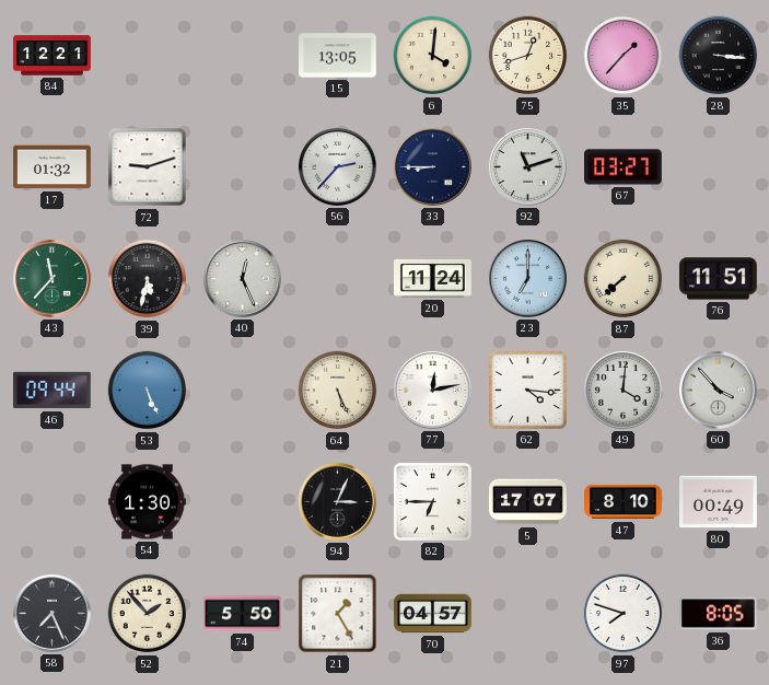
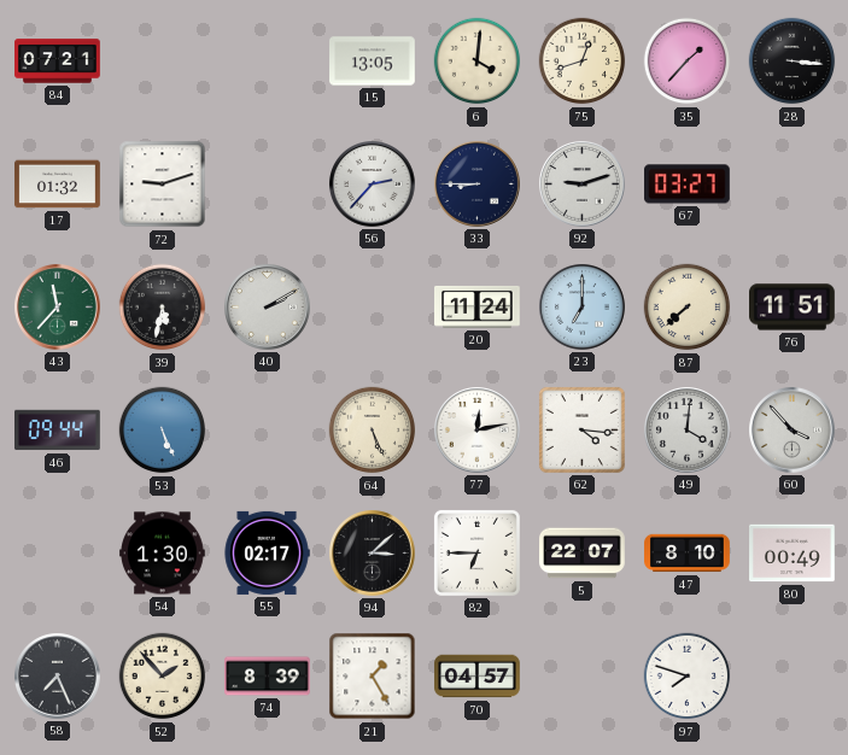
84: 12:21 -> 07:21 (58, 62)
92: 11:12 -> 9:12 (583, 185)
40: 12:26 -> 2:10 (268, 308)
55: none -> 02:17 (267, 552)
94: 3:04 -> 3:08 (373, 554)
5: 17:07 -> 22:07 (583, 554)
74: 5:50 -> 8:39 (268, 677)
36: 8:05 -> none (719, 614)
